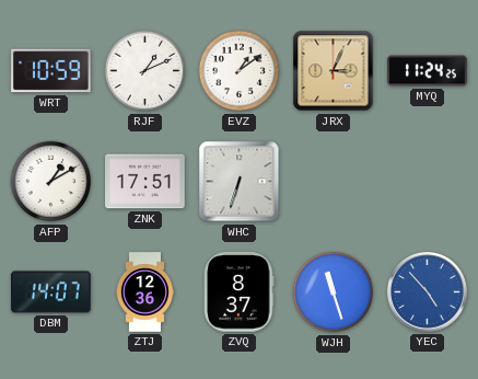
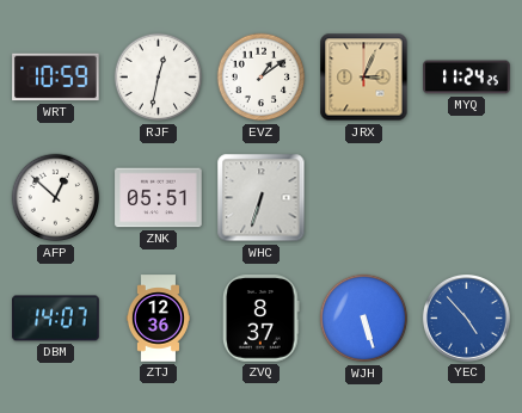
RJF: 1:11 -> 12:32 (159, 78)
AFP: 1:10 -> 12:52 (56, 198)
ZNK: 17:51 -> 05:51 (159, 198)
WJH: 11:27 -> 5:27 (364, 319)
